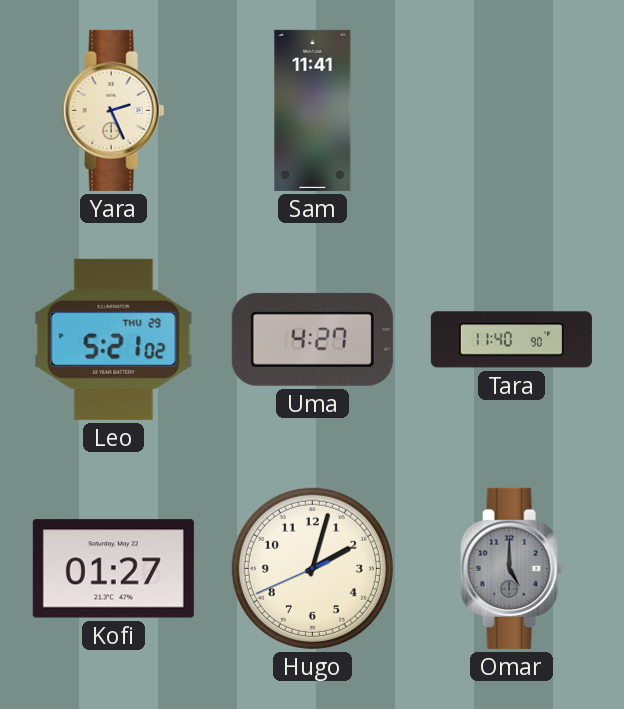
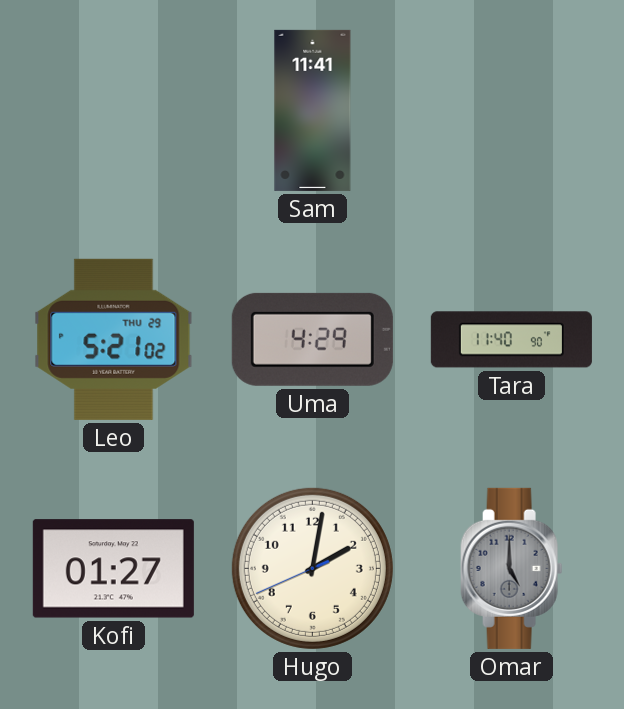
Yara: 2:26 -> none (114, 110)
Uma: 4:27 -> 4:29 (312, 339)
Hugo: 2:02 -> 2:01 (312, 568)
